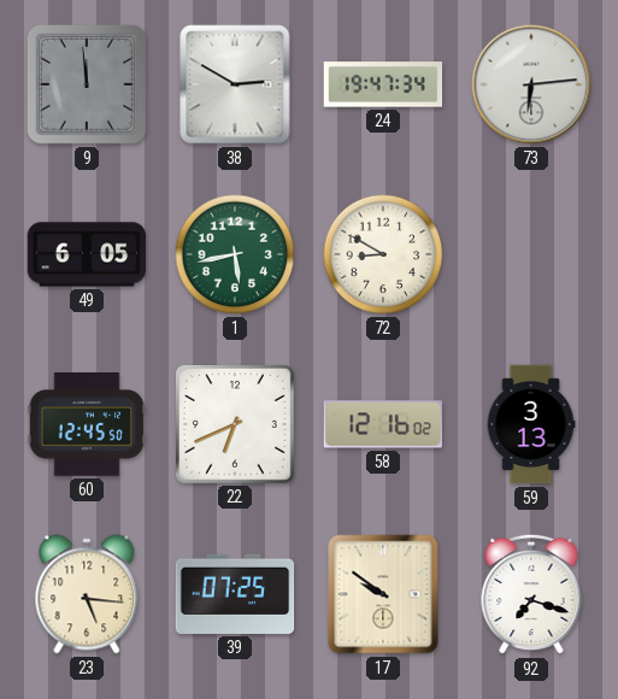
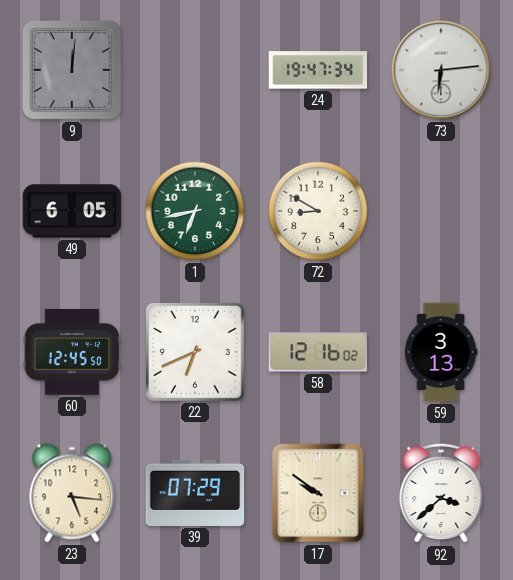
9: 11:59 -> 12:01 (72, 70)
38: 2:50 -> none (235, 84)
1: 5:43 -> 6:43 (195, 211)
39: 07:25 -> 07:29 (195, 493)
92: 7:18 -> 3:38 (441, 493)
